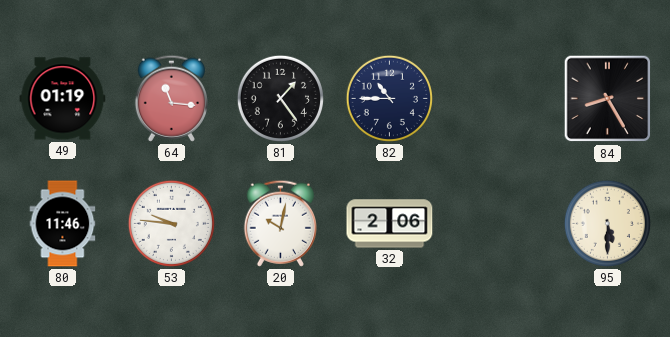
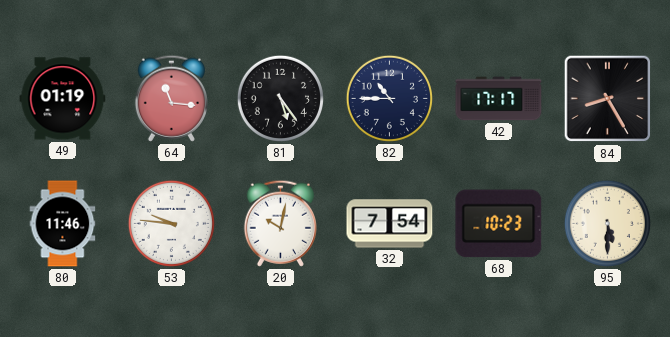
81: 1:24 -> 5:24 (280, 98)
42: none -> 17:17 (499, 99)
32: 2:06 -> 7:54 (390, 224)
68: none -> 10:23 (499, 224)
